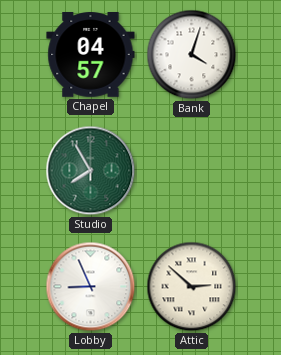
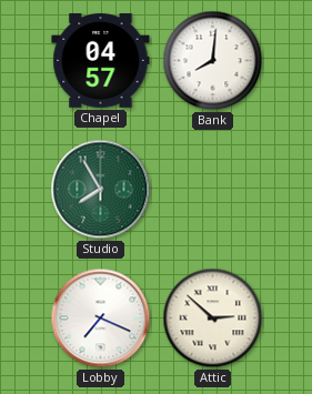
Bank: 4:03 -> 8:01 (213, 61)
Lobby: 8:56 -> 7:19 (101, 319)
